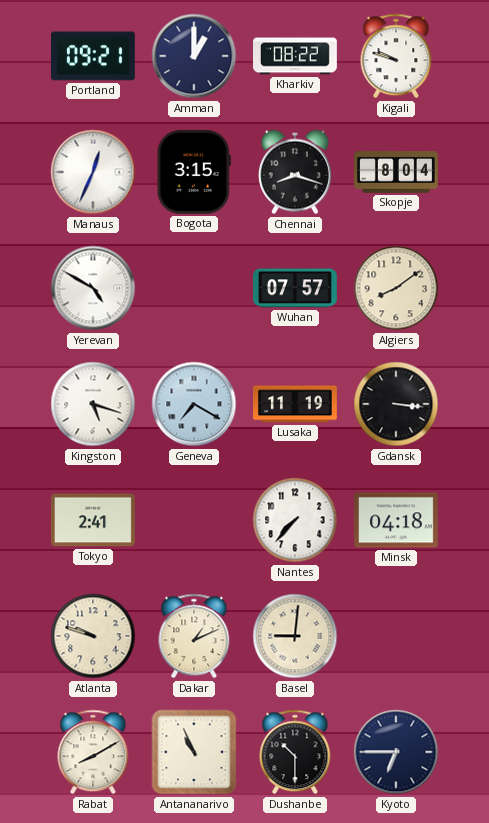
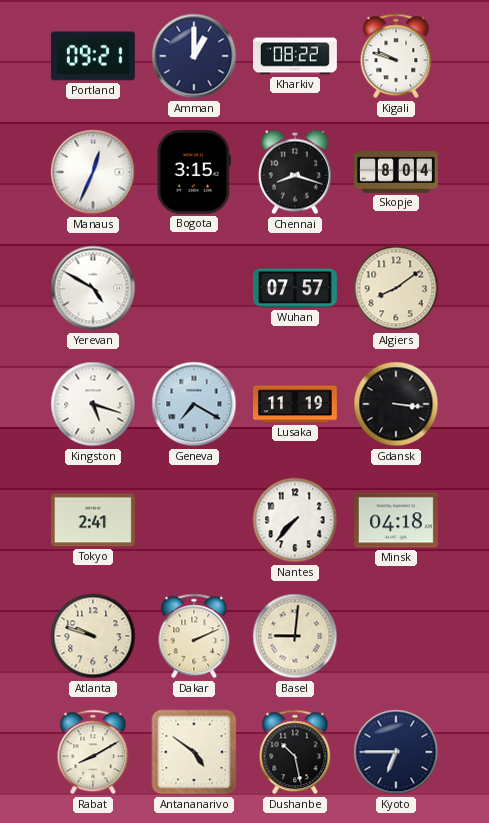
Dakar: 1:11 -> 2:11 (194, 636)
Antananarivo: 10:56 -> 4:51 (194, 752)
Dushanbe: 10:30 -> 10:28 (295, 752)
